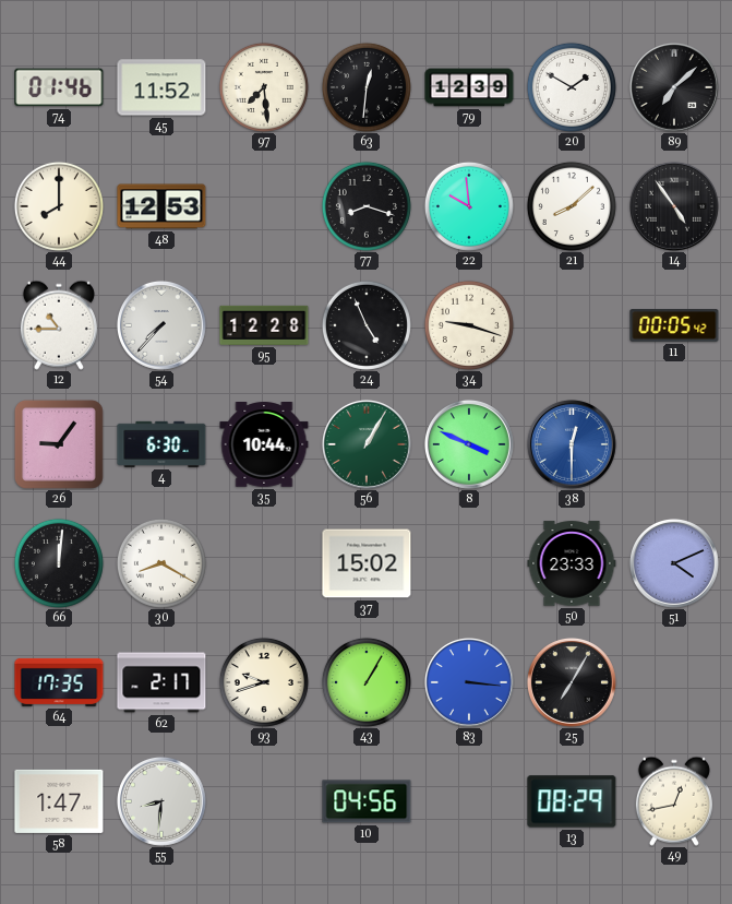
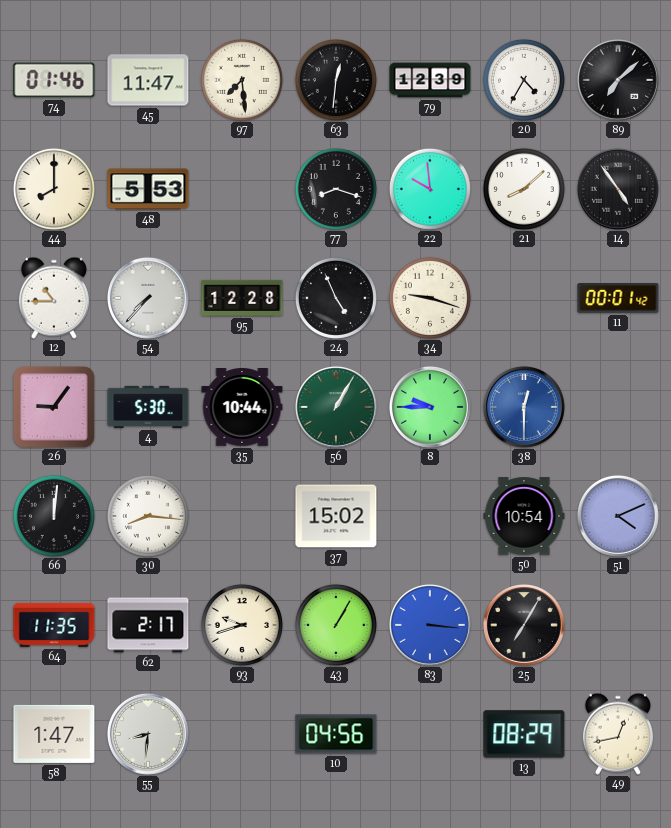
45: 11:52 -> 11:47 (148, 80)
20: 1:50 -> 4:35 (524, 80)
48: 12:53 -> 5:53 (148, 189)
11: 00:05 -> 00:01 (618, 298)
4: 6:30 -> 5:30 (148, 407)
8: 3:49 -> 9:45 (430, 407)
30: 8:20 -> 8:16 (148, 516)
50: 23:33 -> 10:54 (524, 516)
64: 17:35 -> 11:35 (54, 625)
